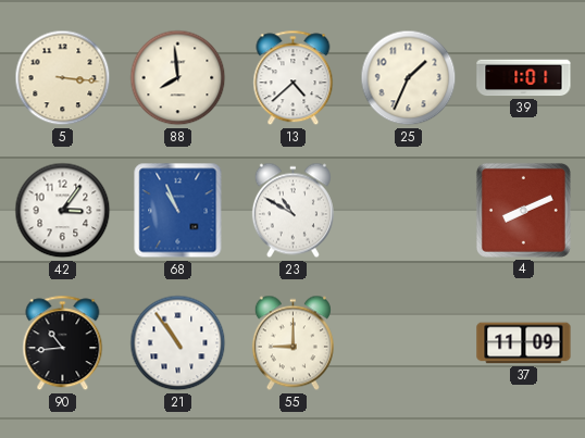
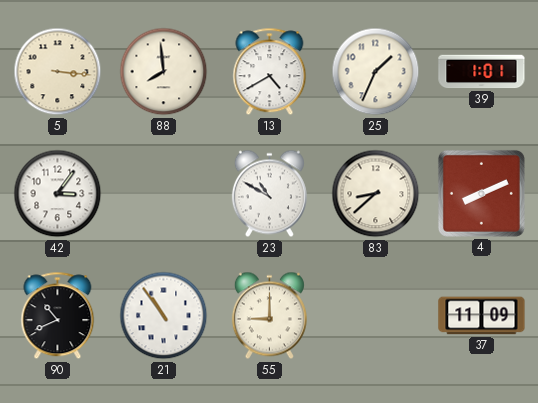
13: 4:38 -> 4:40 (270, 72)
68: 10:56 -> none (178, 211)
83: none -> 8:38 (376, 194)
90: 10:44 -> 10:41 (58, 316)
